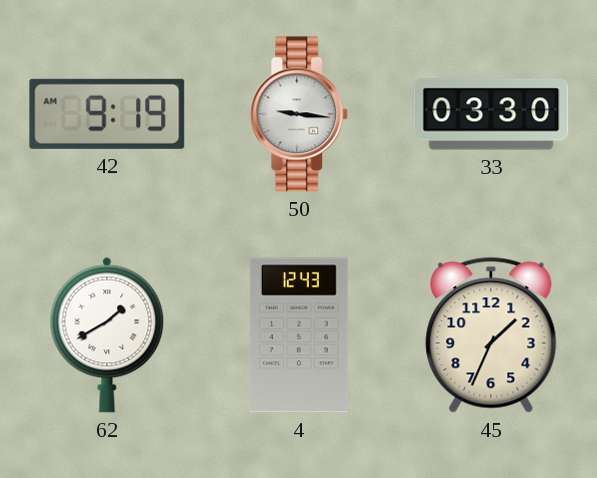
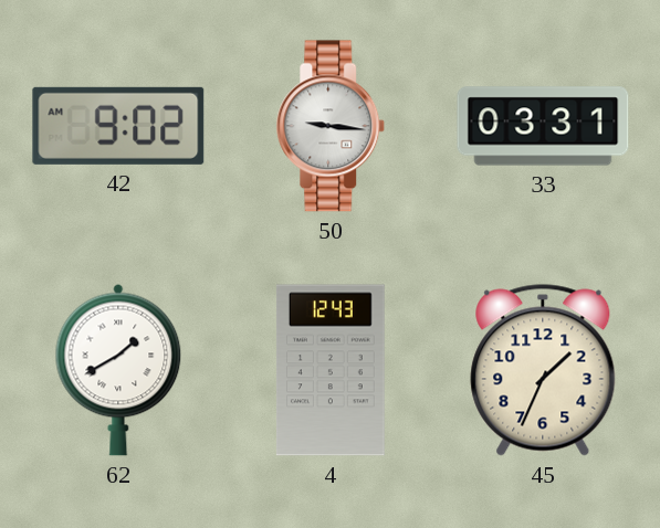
42: 9:19 -> 9:02 (118, 126)
33: 03:30 -> 03:31 (543, 126)
